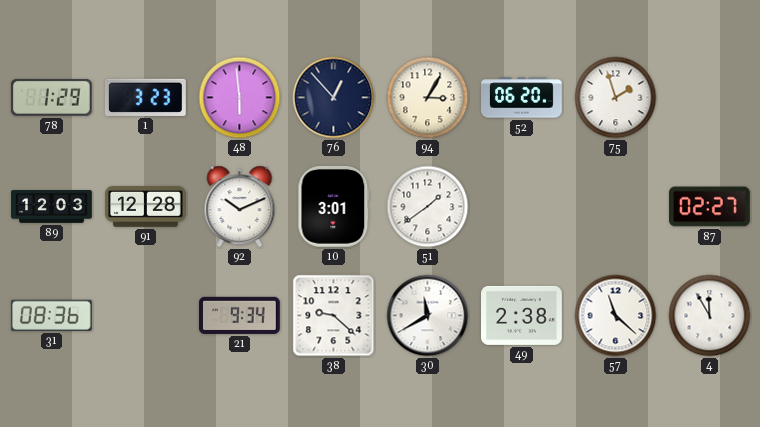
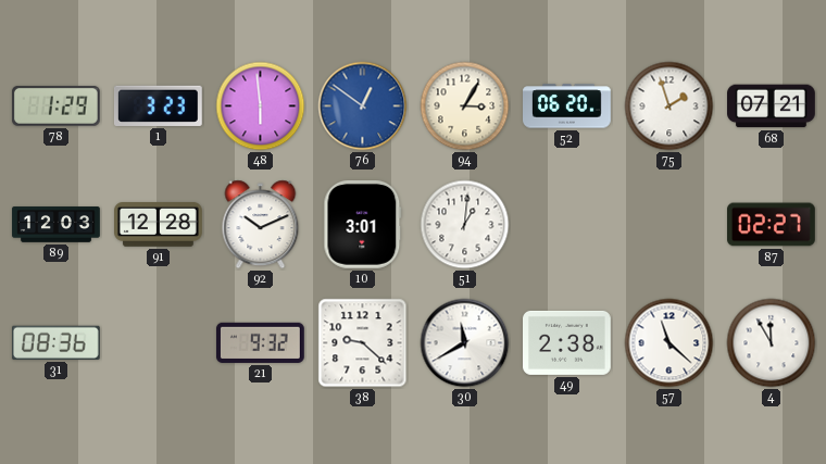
76: 12:53 -> 12:51 (363, 106)
76 dial: navy -> blue (363, 106)
68: none -> 07:21 (772, 106)
51: 1:39 -> 1:01 (465, 225)
21: 9:34 -> 9:32 (260, 342)
